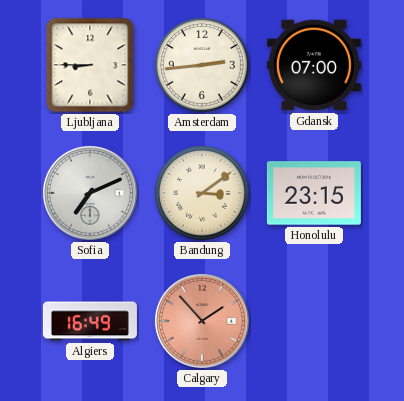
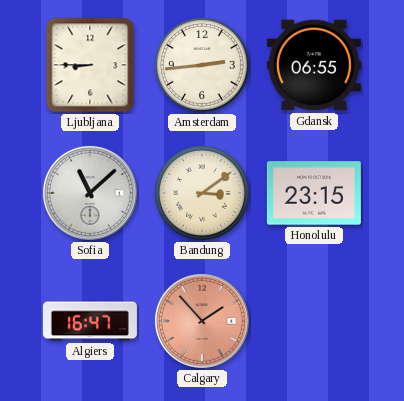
Gdansk: 07:00 -> 06:55 (314, 65)
Sofia: 7:11 -> 11:08 (90, 193)
Algiers: 16:49 -> 16:47 (90, 321)
